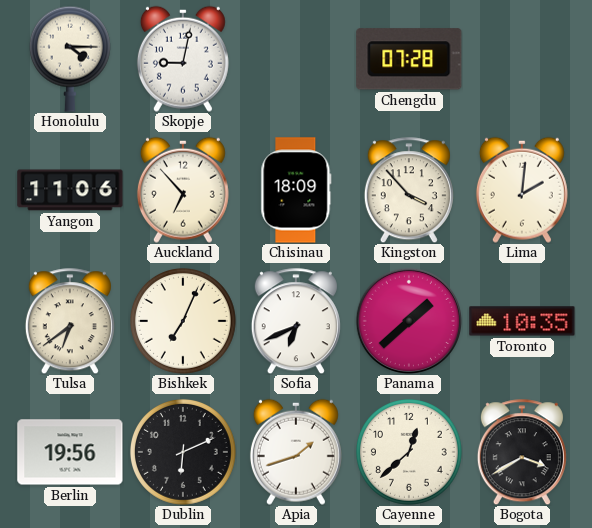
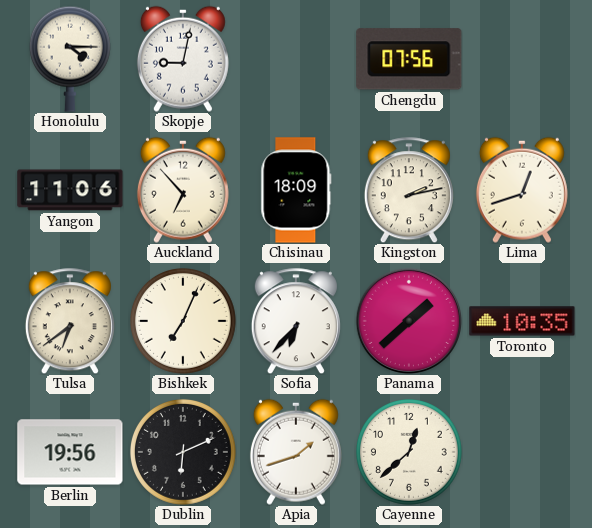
Chengdu: 07:28 -> 07:56 (409, 59)
Kingston: 3:53 -> 2:13 (409, 190)
Lima: 2:01 -> 12:42 (522, 190)
Sofia: 6:41 -> 6:37 (296, 321)
Bogota: 3:40 -> none (522, 452)
